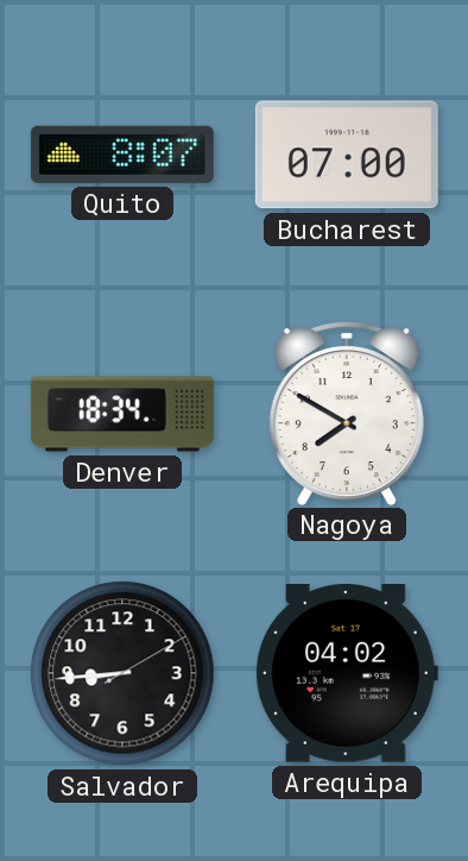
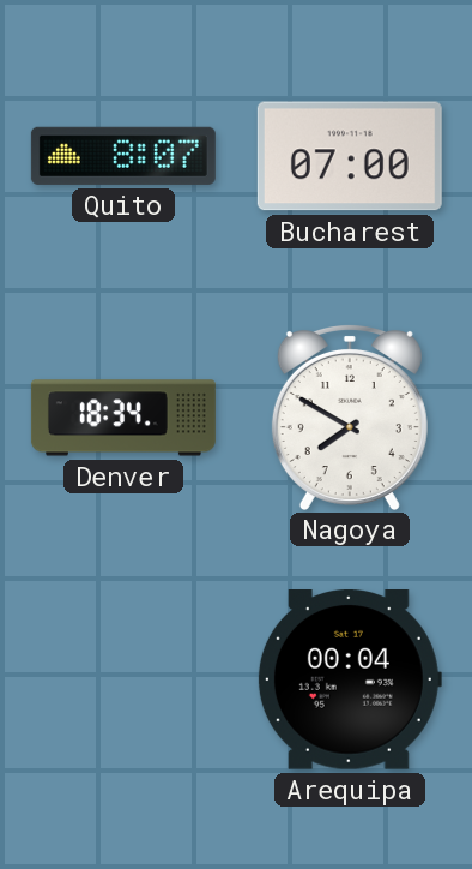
Salvador: 8:44 -> none (122, 673)
Arequipa: 04:02 -> 00:04 (349, 681)
